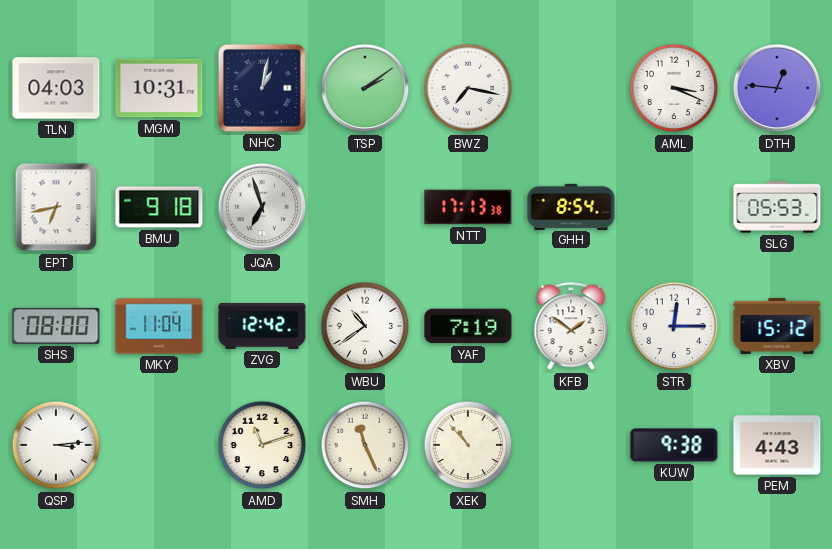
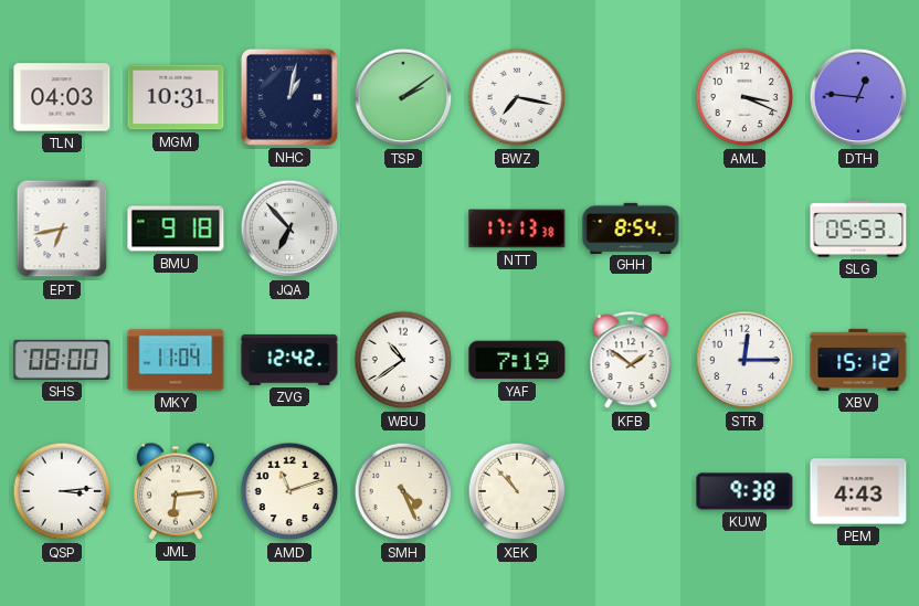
JQA: 6:57 -> 6:53 (289, 228)
JML: none -> 6:14 (176, 491)
SMH: 11:26 -> 4:26 (403, 491)
